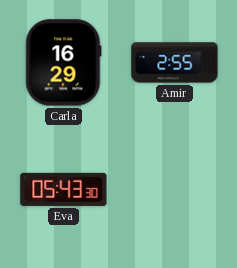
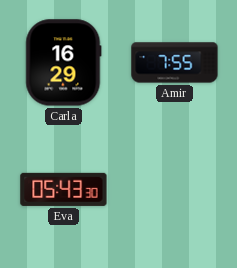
Amir: 2:55 -> 7:55 (175, 63)
